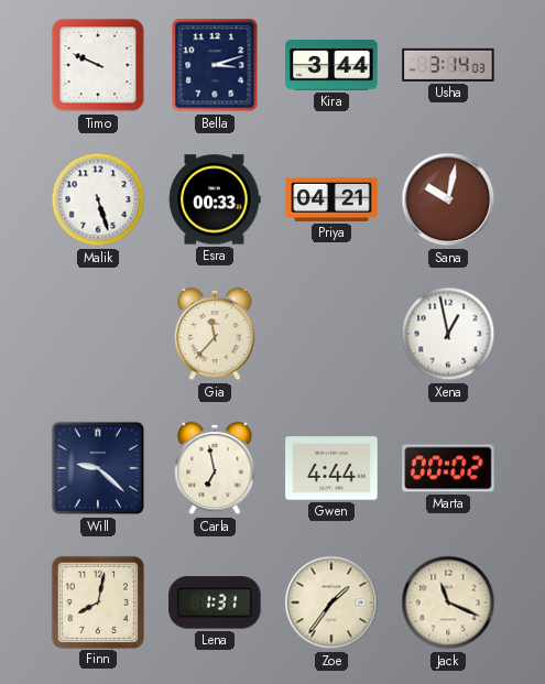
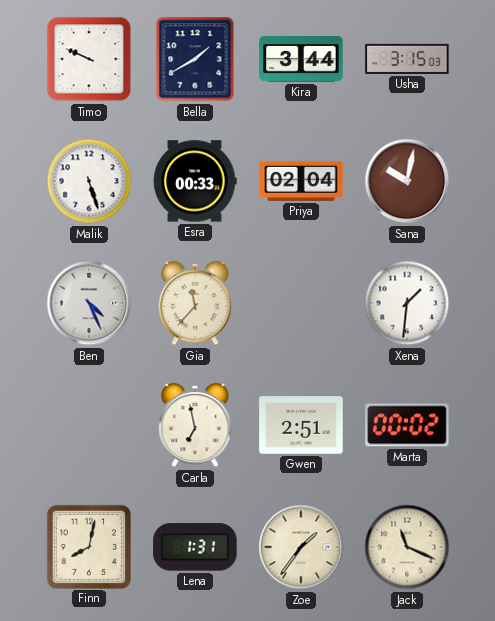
Bella: 3:12 -> 1:40 (195, 59)
Usha: 3:14 -> 3:15 (407, 59)
Priya: 04:21 -> 02:04 (301, 181)
Ben: none -> 4:26 (89, 303)
Xena: 12:58 -> 1:31 (407, 303)
Will: 9:22 -> none (98, 468)
Gwen: 4:44 -> 2:51 (301, 425)
